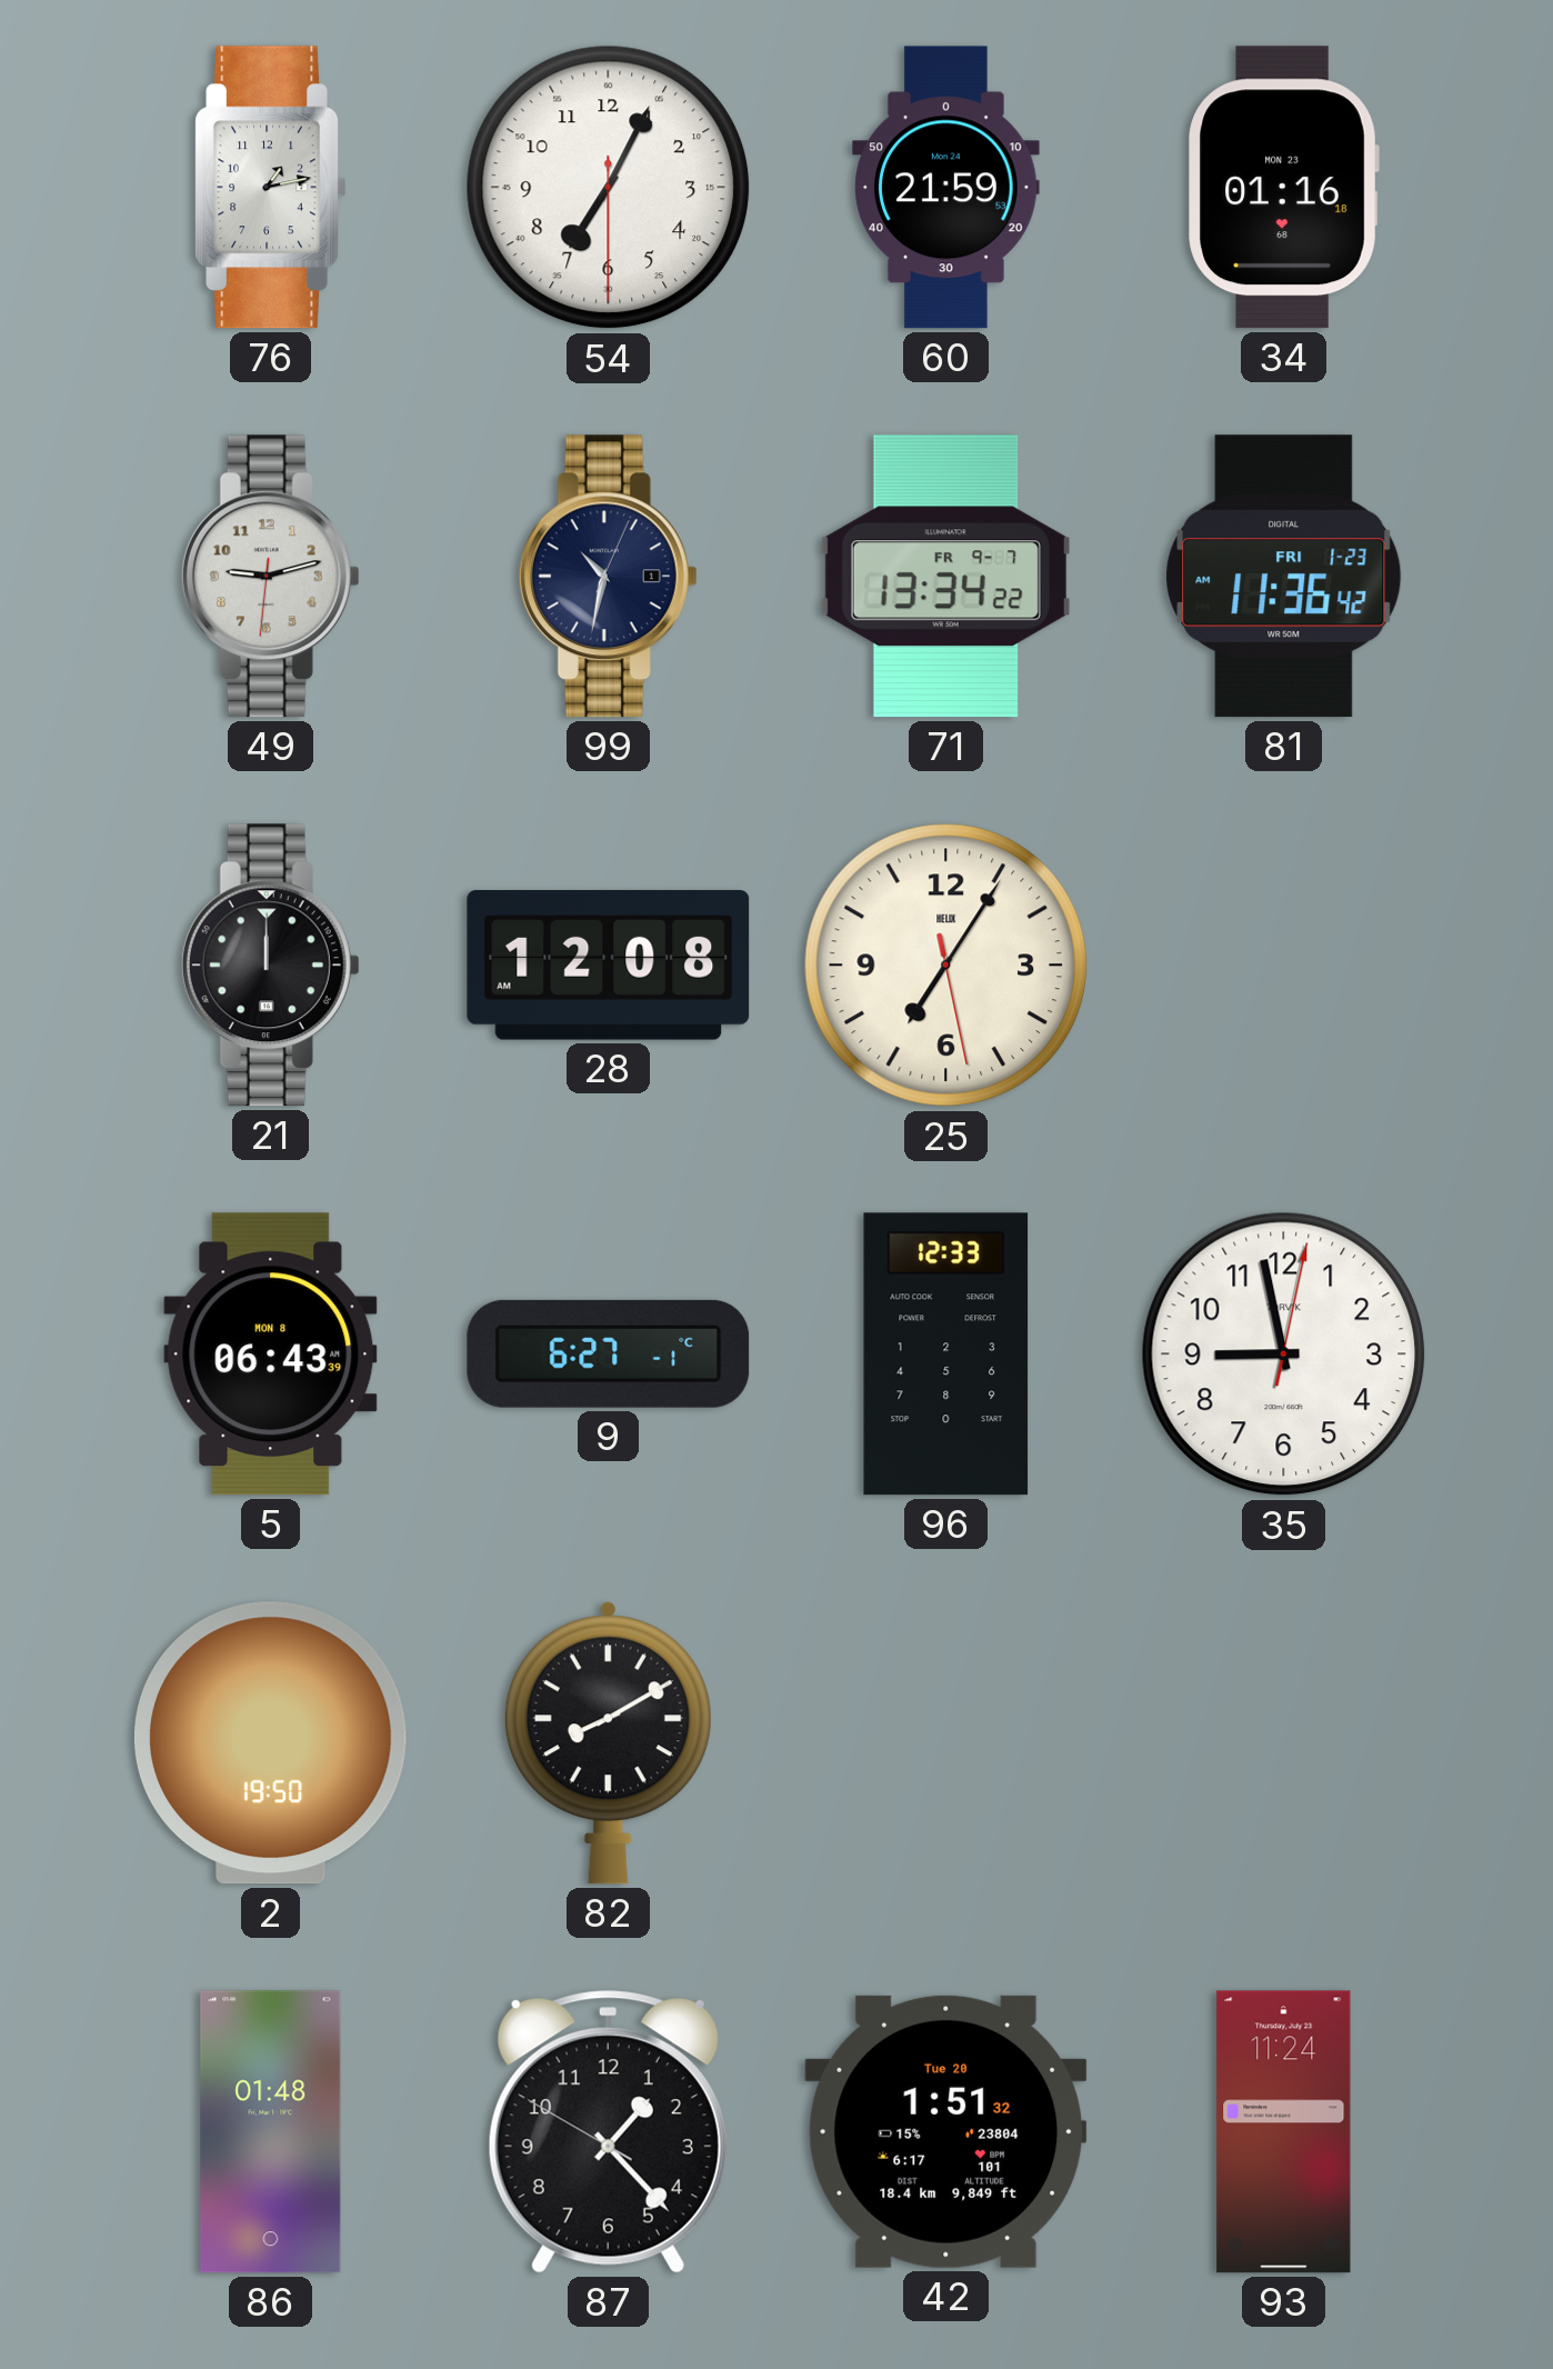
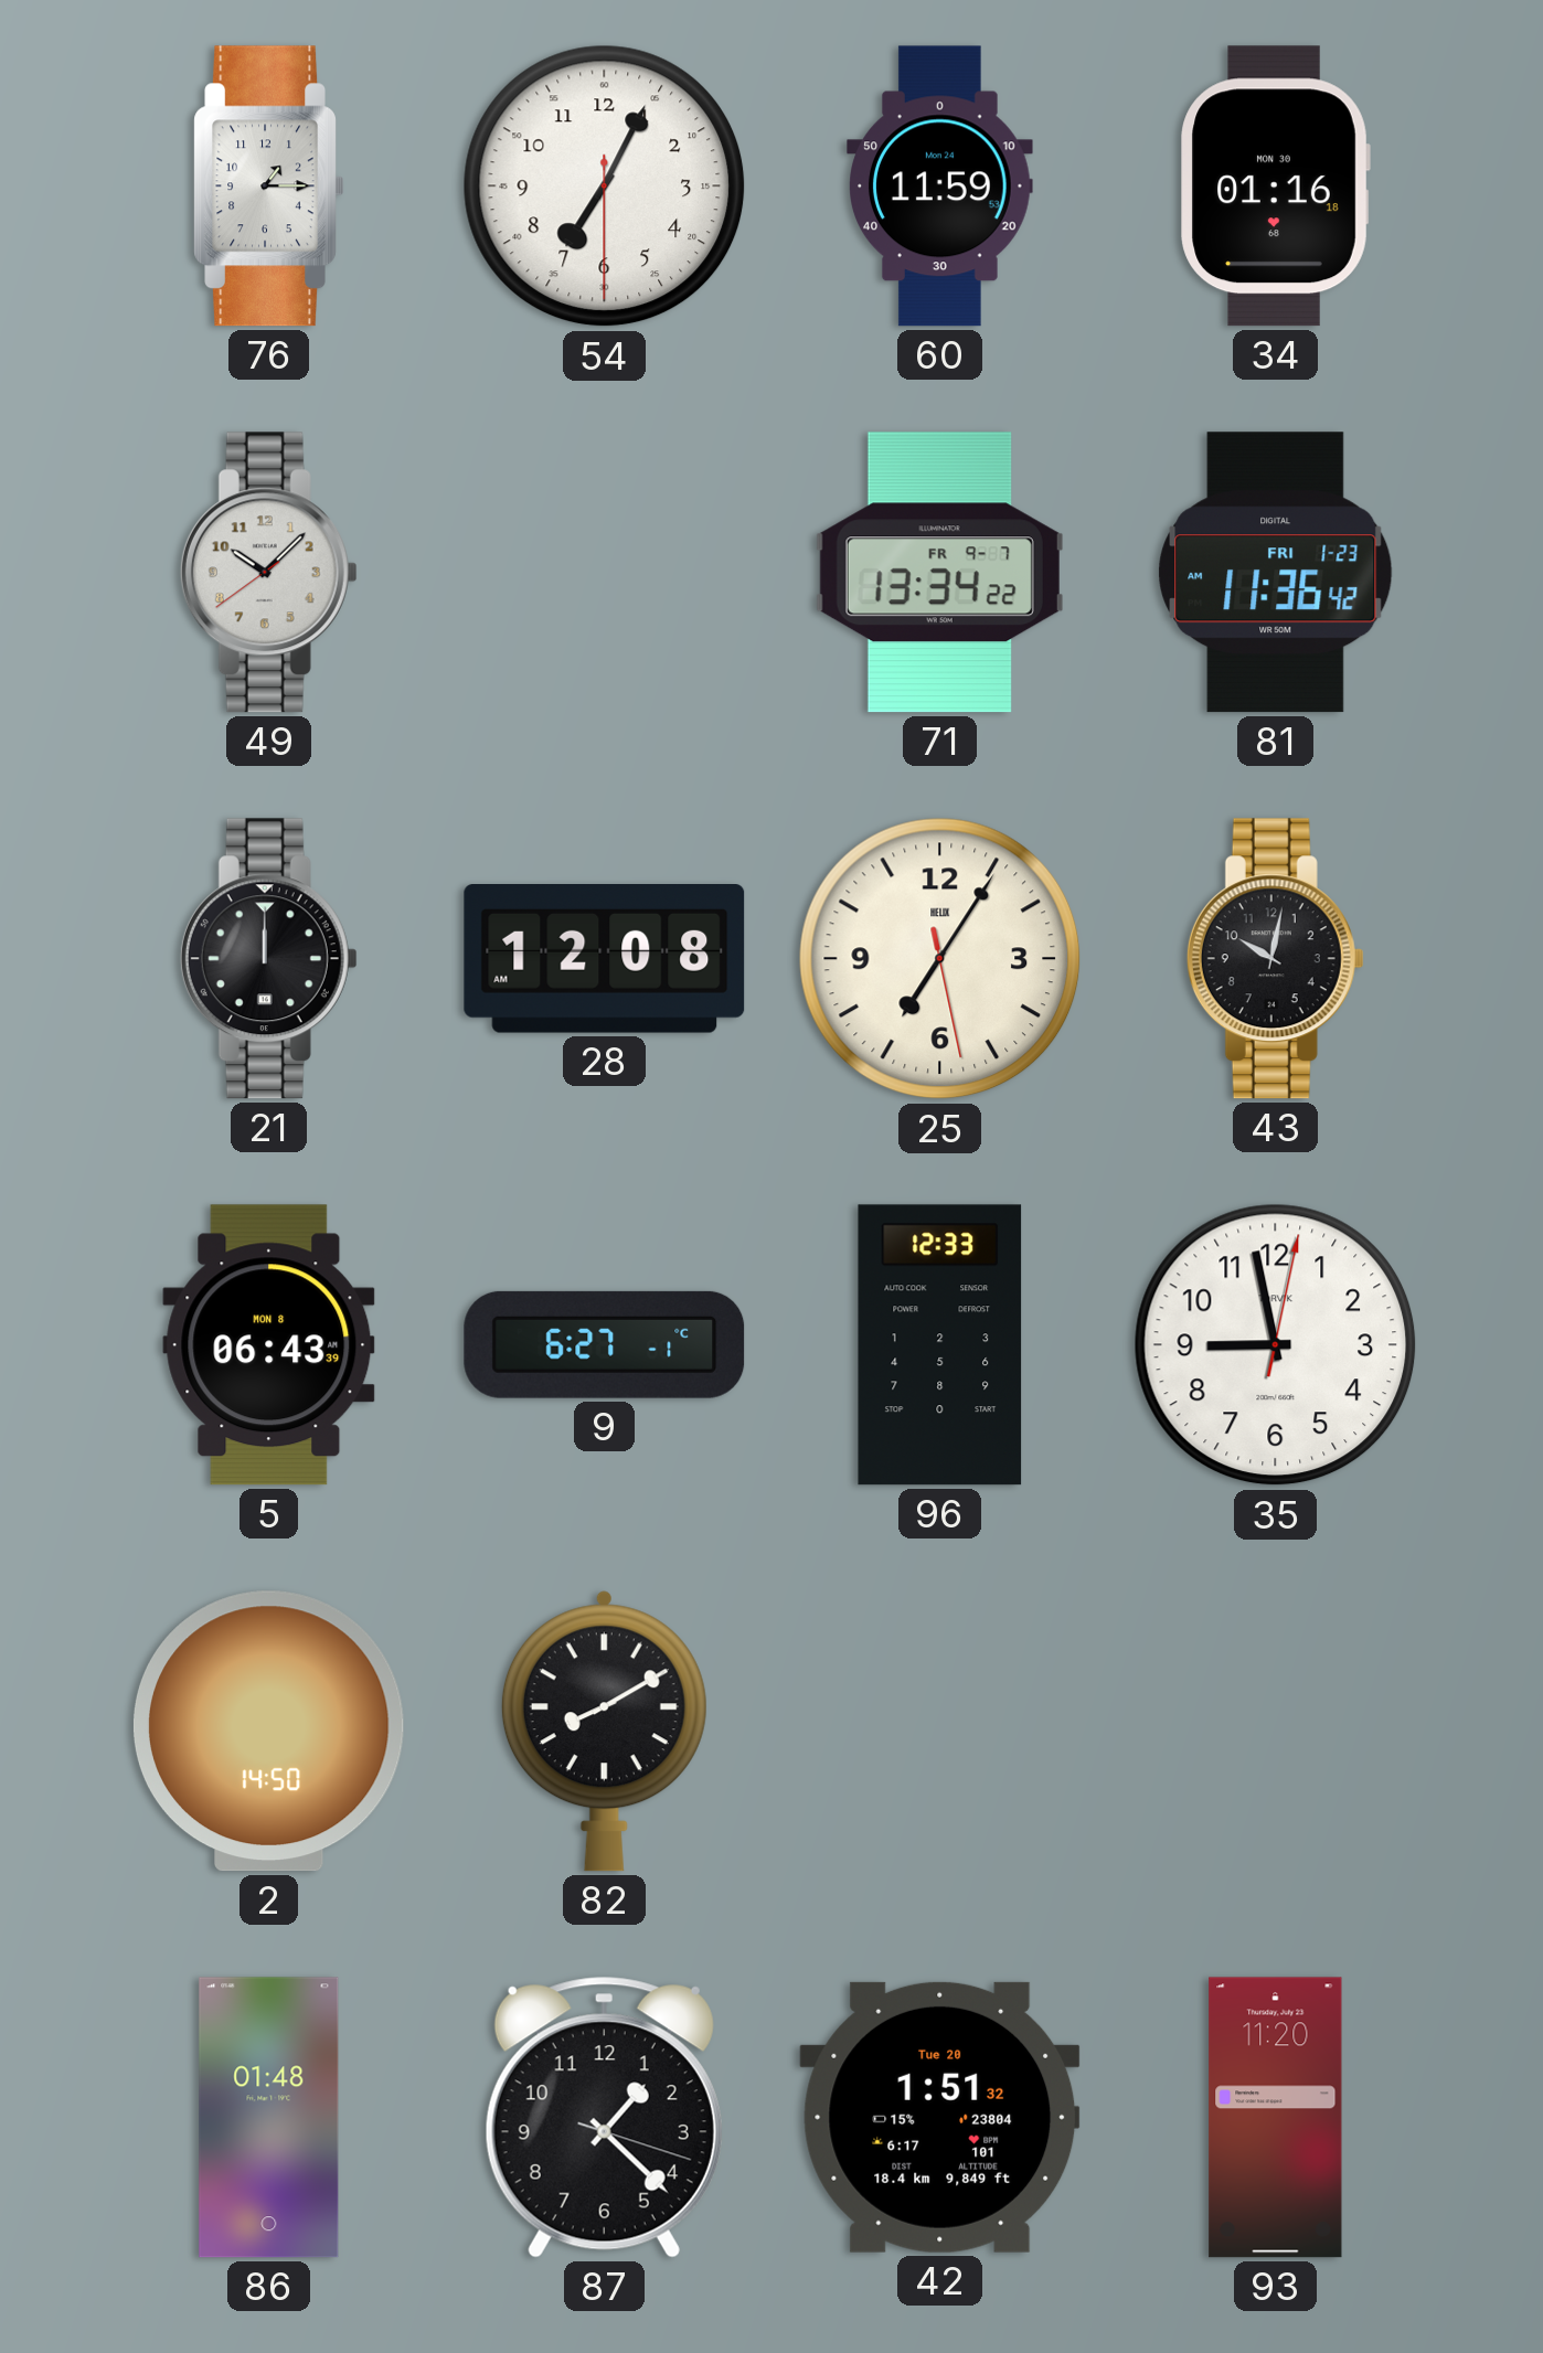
76: 1:13 -> 1:15 (268, 187)
60: 21:59 -> 11:59 (940, 187)
34 date: MON 23 -> MON 30 (1275, 187)
49: 9:12 -> 10:07 (268, 573)
99: 10:32 -> none (608, 577)
43: none -> 10:02 (1275, 959)
2: 19:50 -> 14:50 (268, 1732)
87: 1:22:50 -> 1:22:18 (604, 2118)
93: 11:24 -> 11:20 (1276, 2118)
